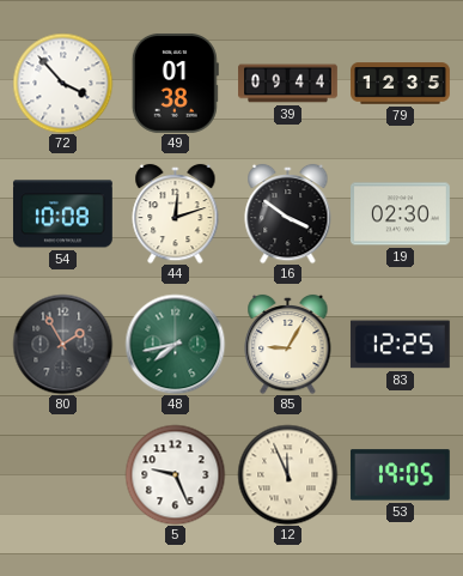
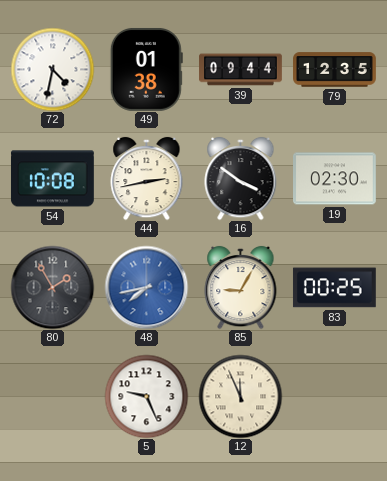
72: 3:53 -> 4:32 (52, 69)
44: 12:12 -> 2:43 (147, 178)
48 dial: green -> blue (146, 287)
83: 12:25 -> 00:25 (334, 288)
53: 19:05 -> none (400, 475)
